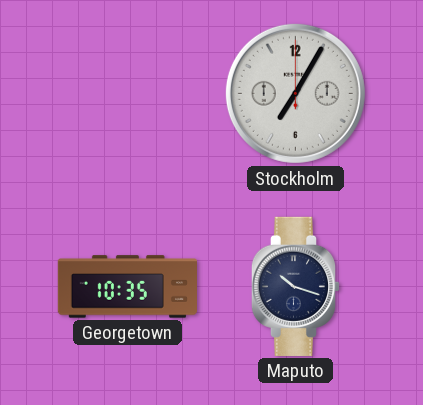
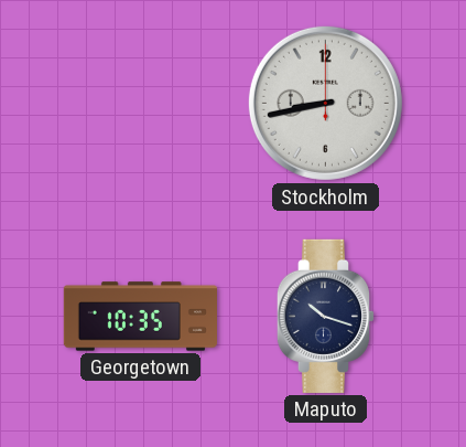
Stockholm: 7:05 -> 8:43 (325, 103)
